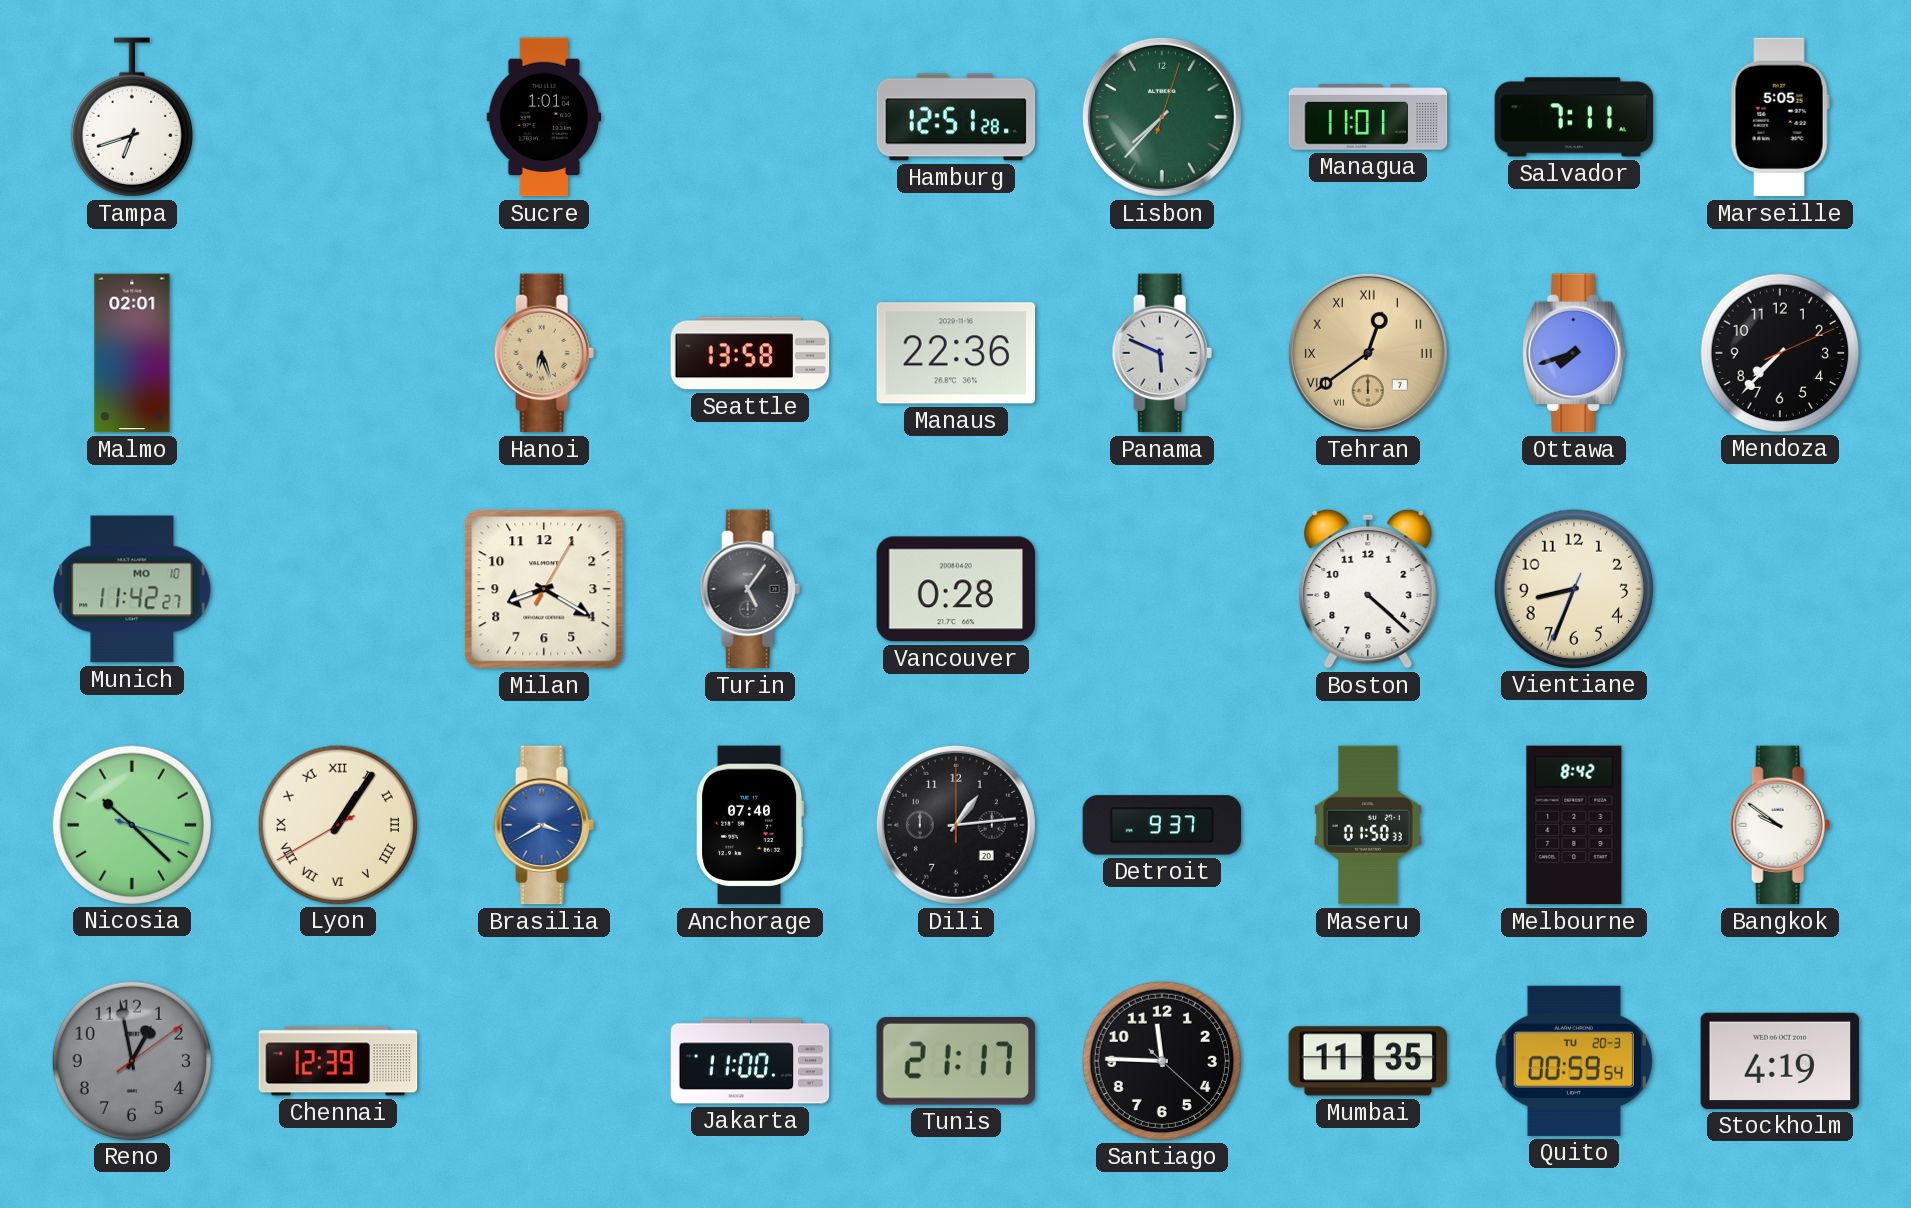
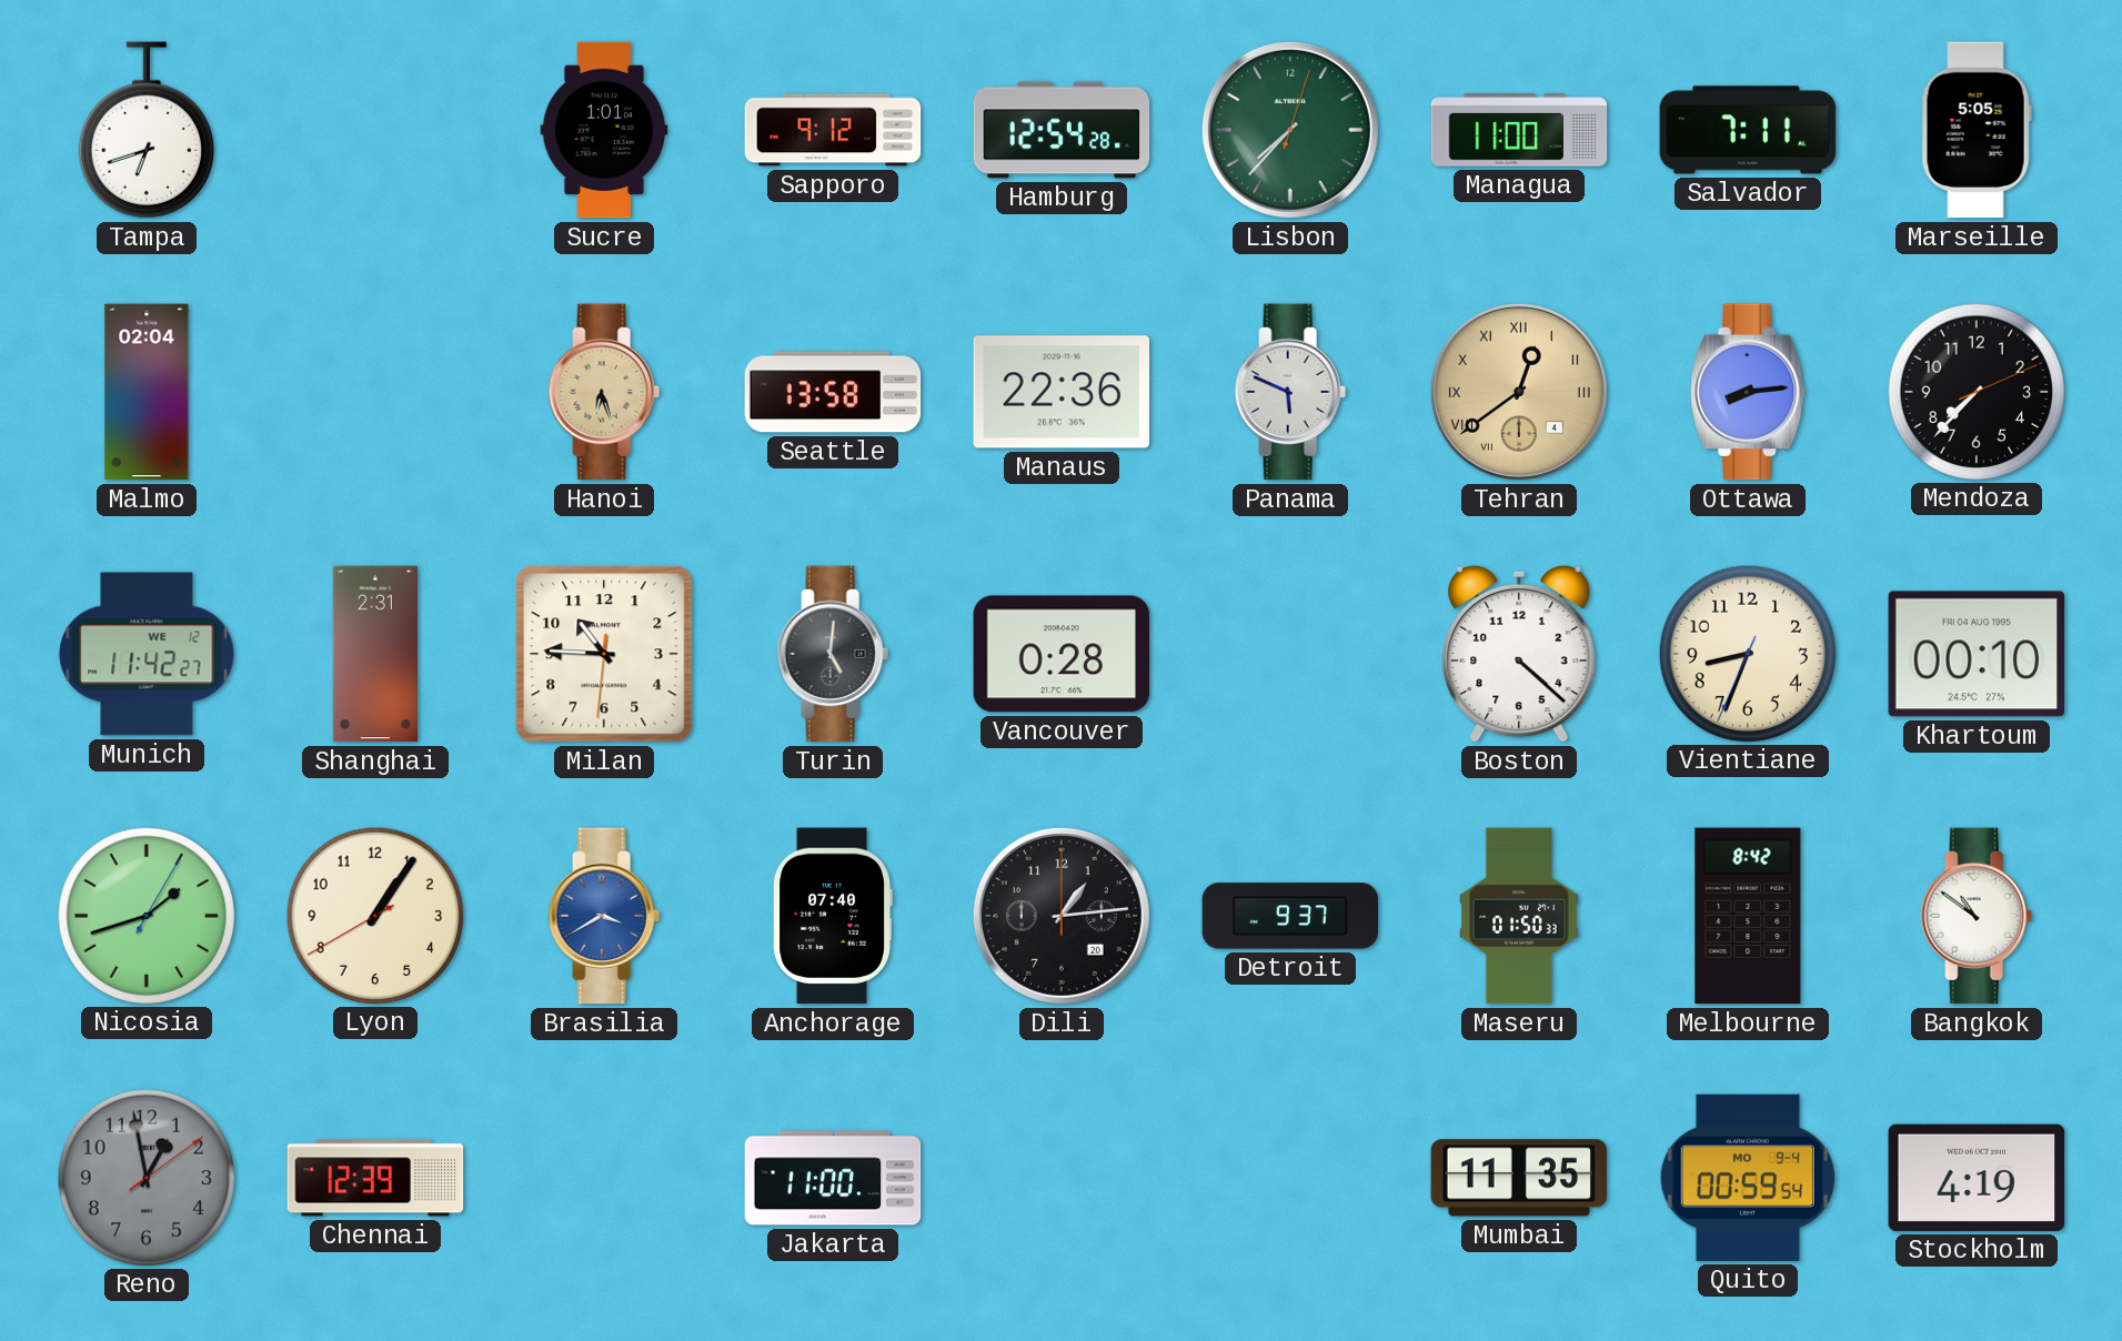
Sapporo: none -> 9:12 (833, 130)
Hamburg: 12:51 -> 12:54 (1062, 130)
Managua: 11:01 -> 11:00 (1519, 131)
Malmo: 02:01 -> 02:04 (147, 392)
Tehran date: 7 -> 4 (1519, 392)
Ottawa: 7:42 -> 8:14 (1748, 392)
Munich date: MO 10 -> WE 12 (147, 654)
Shanghai: none -> 2:31 (375, 654)
Milan: 8:20 -> 10:45 (604, 654)
Turin: 5:06 -> 5:01 (833, 654)
Khartoum: none -> 00:10 (1977, 654)
Nicosia: 10:22 -> 1:42 (145, 915)
Lyon numerals: Roman -> Arabic (374, 915)
Bangkok: 9:51 -> 10:51 (1977, 916)
Tunis: 21:17 -> none (955, 1062)
Santiago: 11:45 -> none (1161, 1060)
Quito date: TU 20-3 -> MO 9-4 (1748, 1178)
